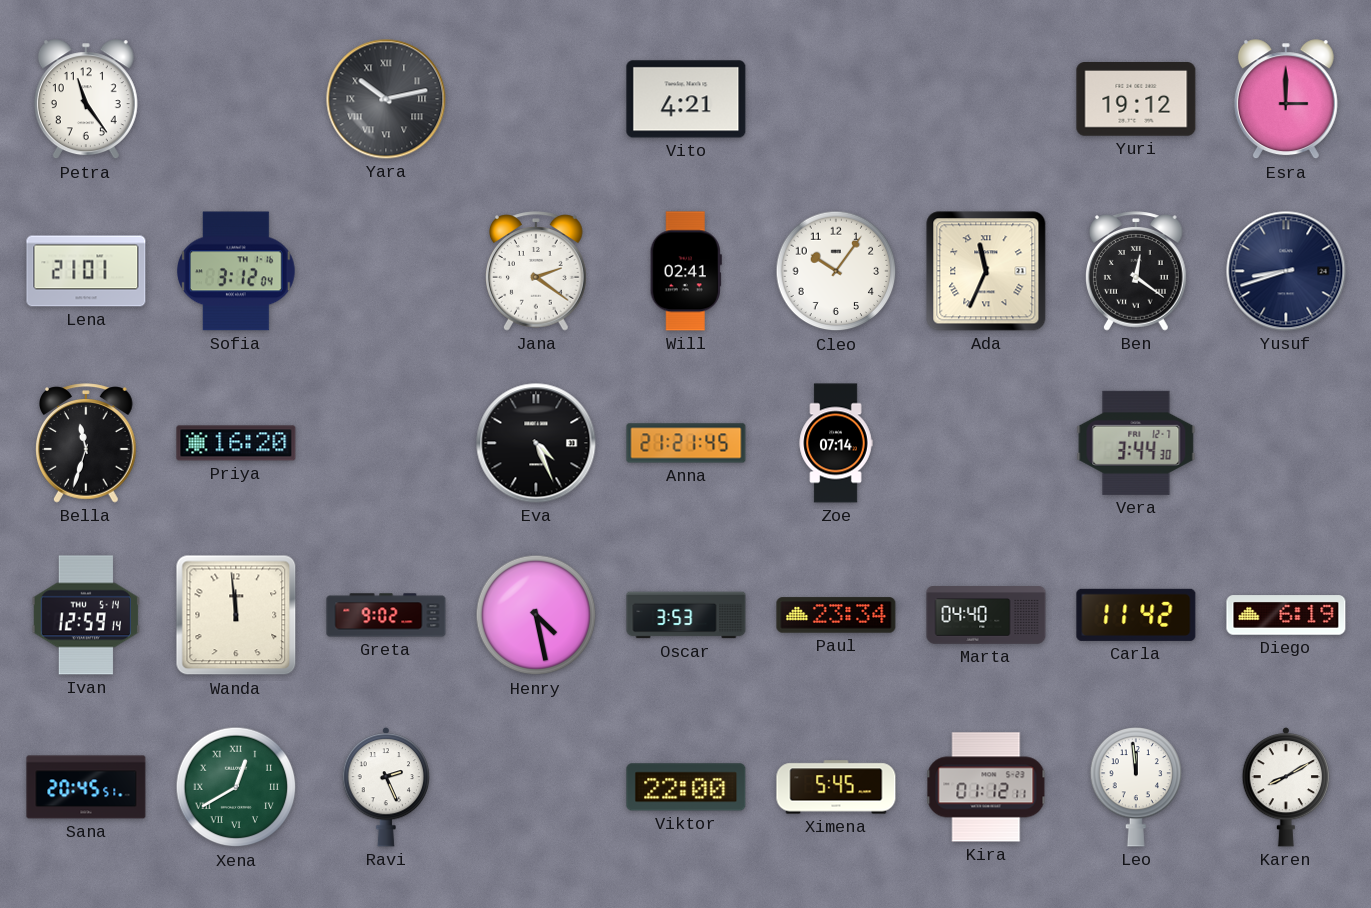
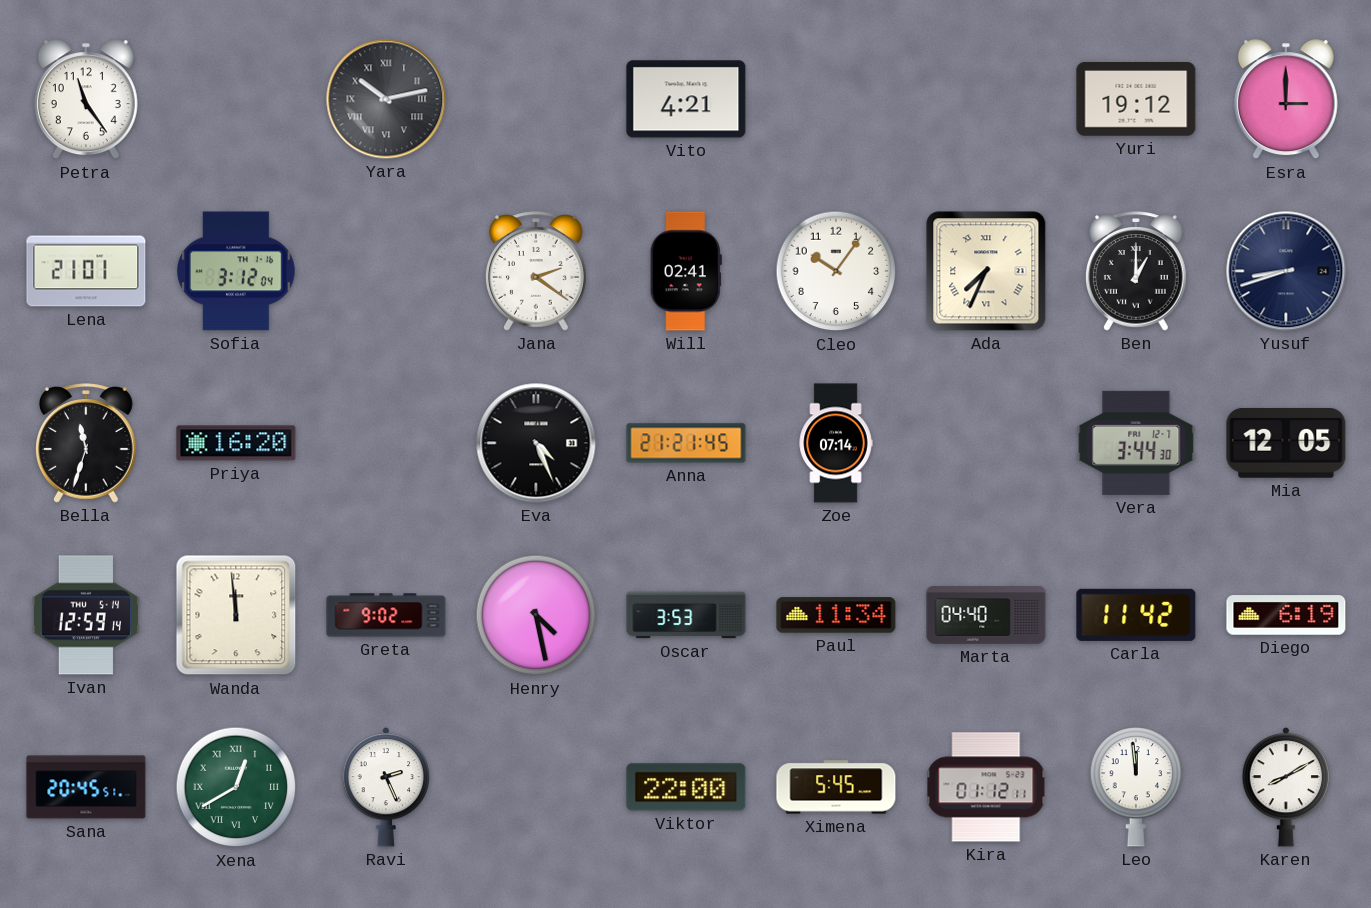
Ada: 11:34 -> 7:34 (986, 271)
Ben: 12:21 -> 1:00 (1137, 271)
Mia: none -> 12:05 (1286, 443)
Paul: 23:34 -> 11:34 (836, 615)
